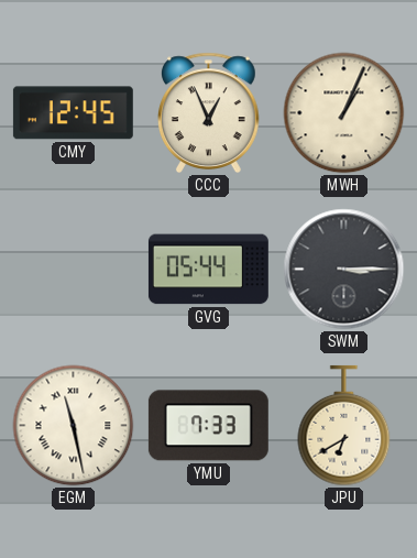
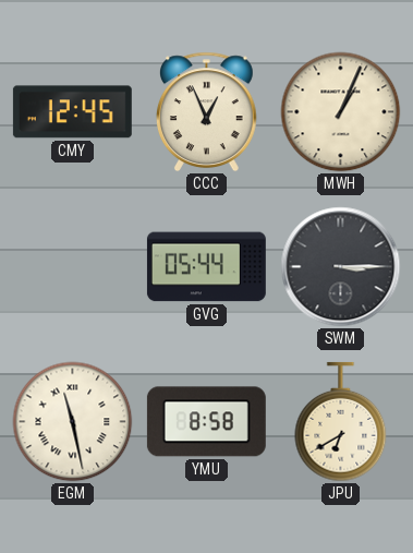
YMU: 7:33 -> 8:58 (206, 422)
